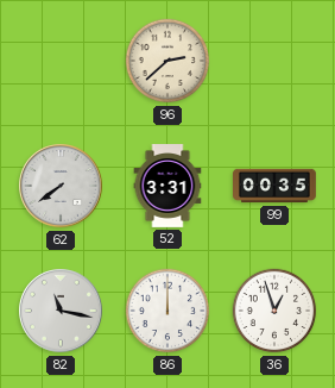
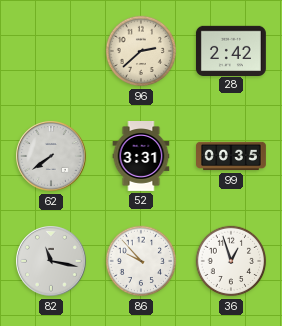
28: none -> 2:42 (231, 50)
86: 12:00 -> 9:53 (141, 261)
